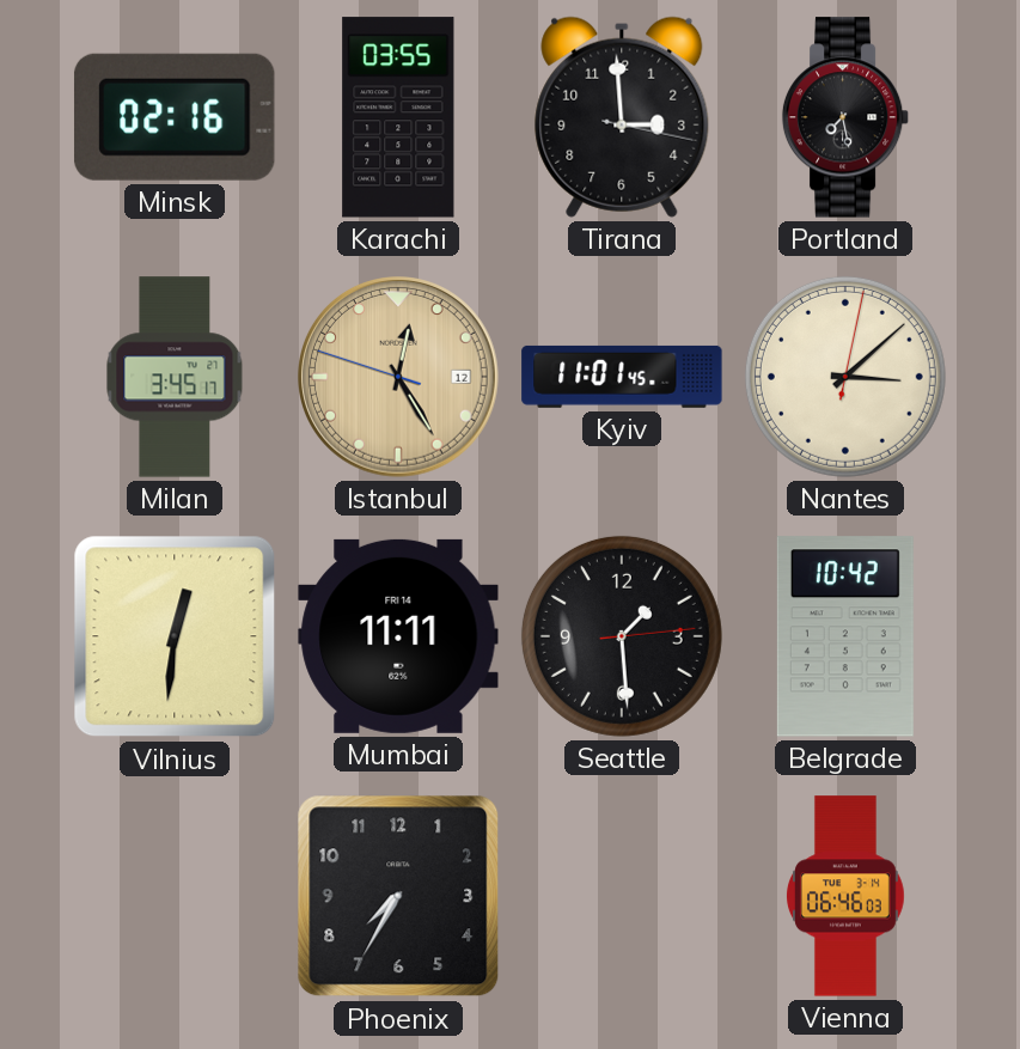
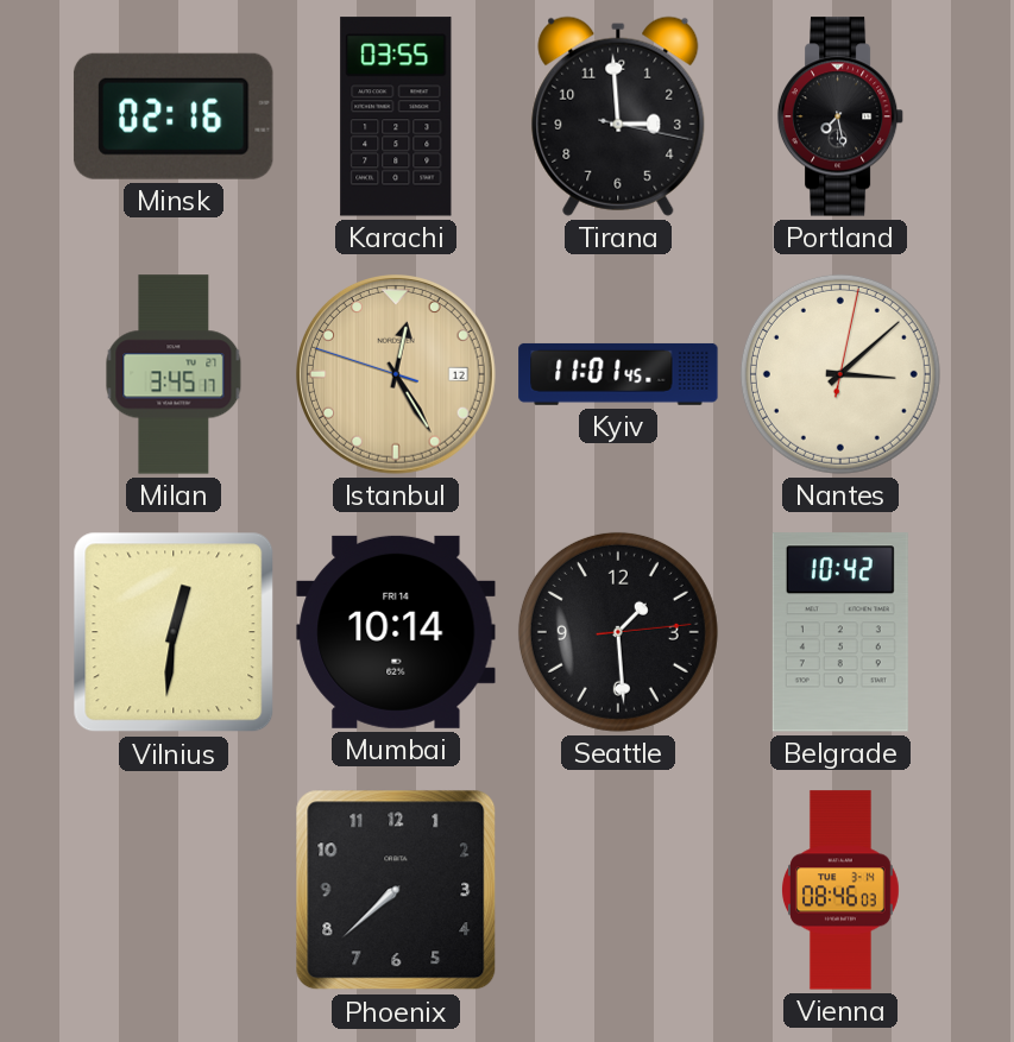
Mumbai: 11:11 -> 10:14 (396, 632)
Phoenix: 7:35 -> 7:38 (396, 890)
Vienna: 06:46 -> 08:46 (842, 890)
